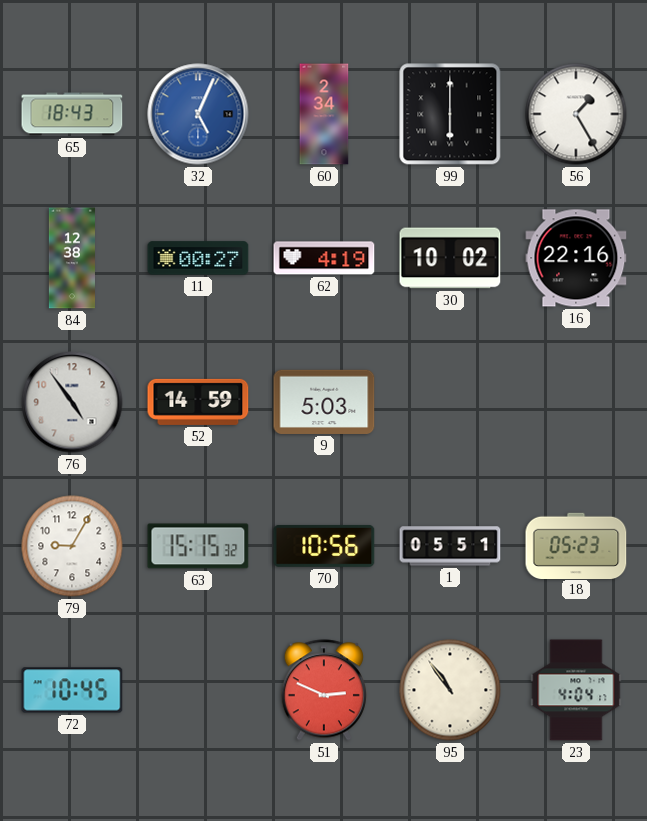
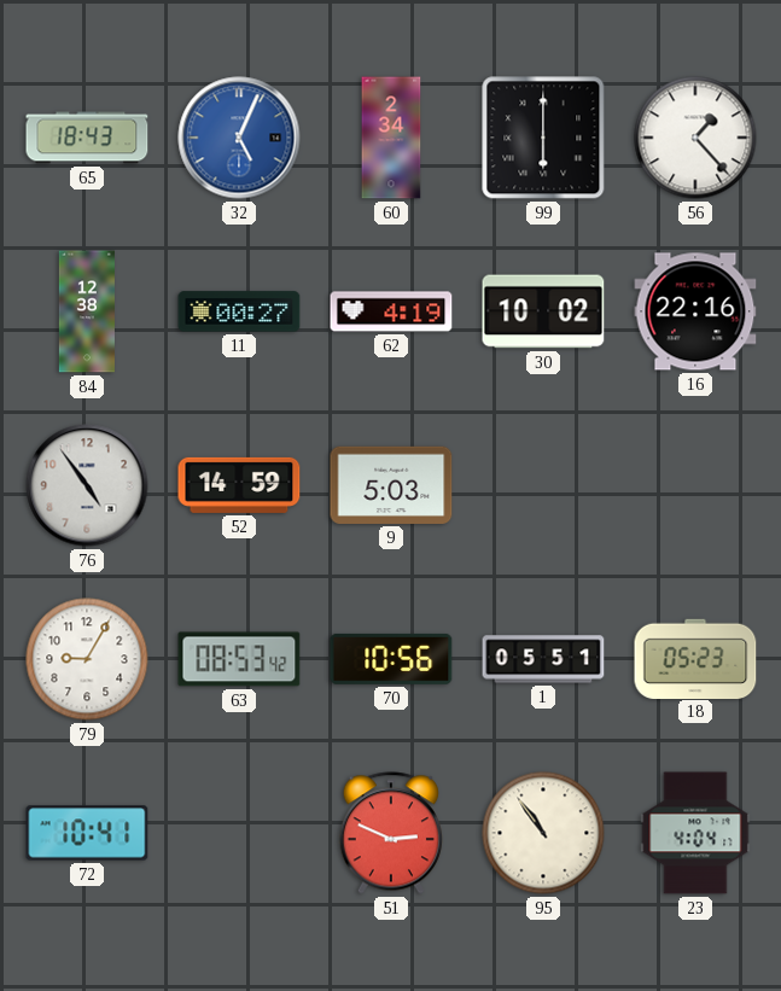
56: 1:25 -> 1:23 (695, 138)
63: 15:15 -> 08:53 (239, 659)
72: 10:45 -> 10:41 (87, 833)
